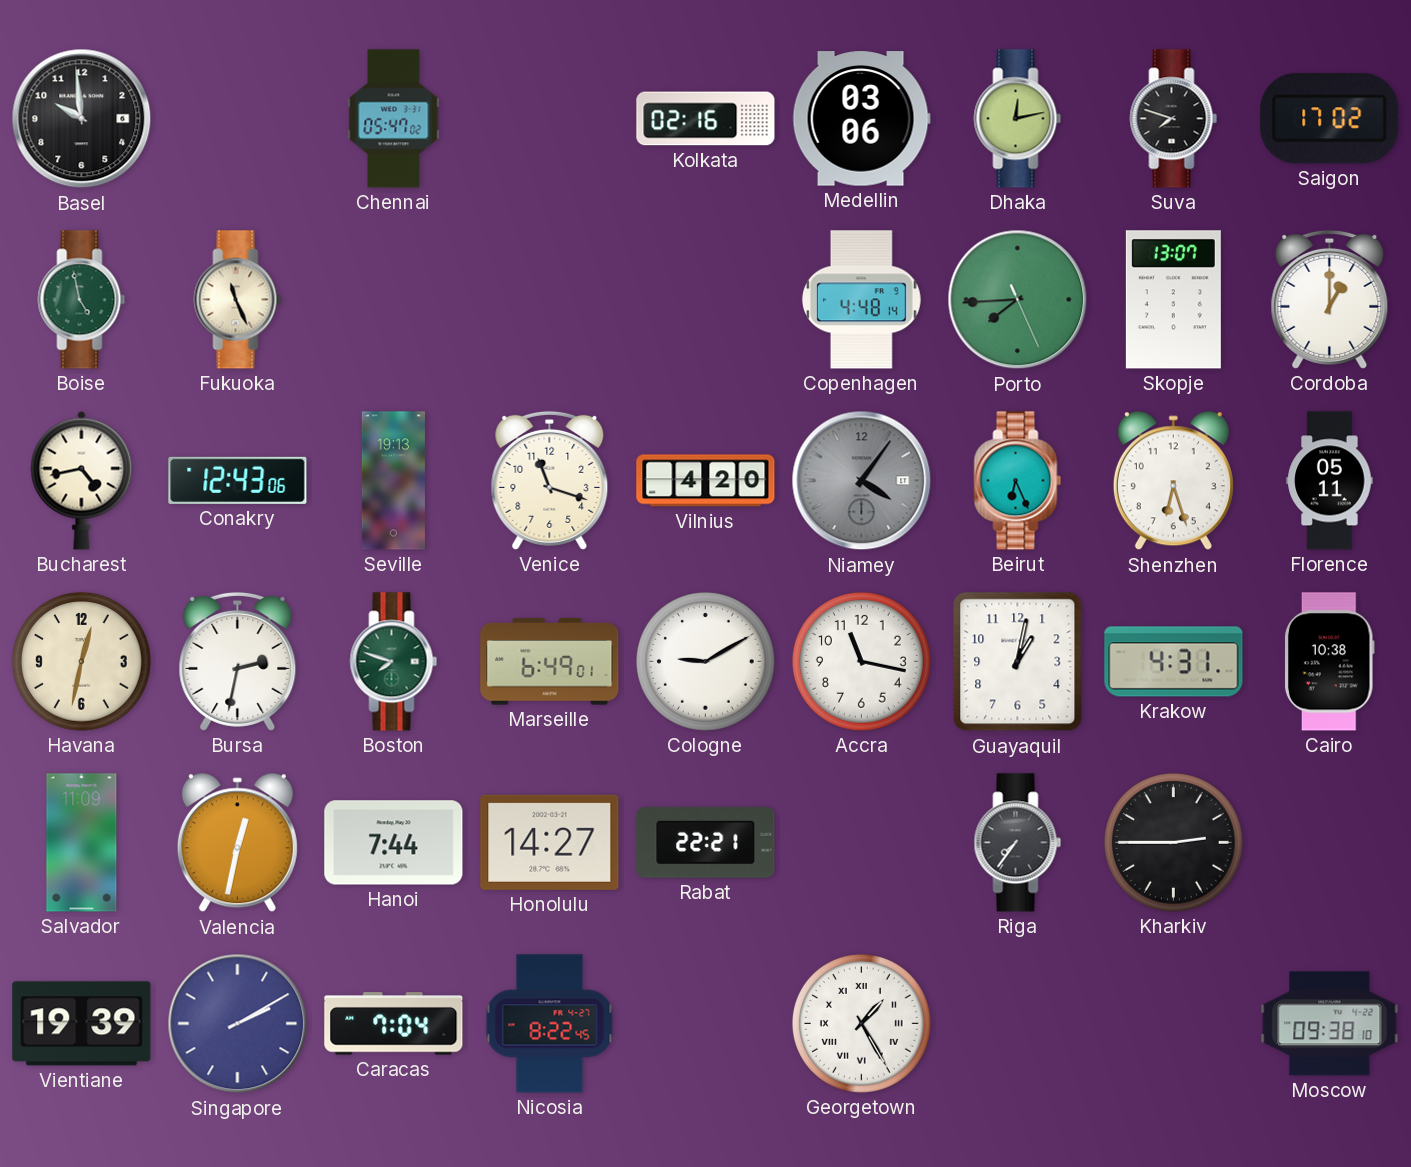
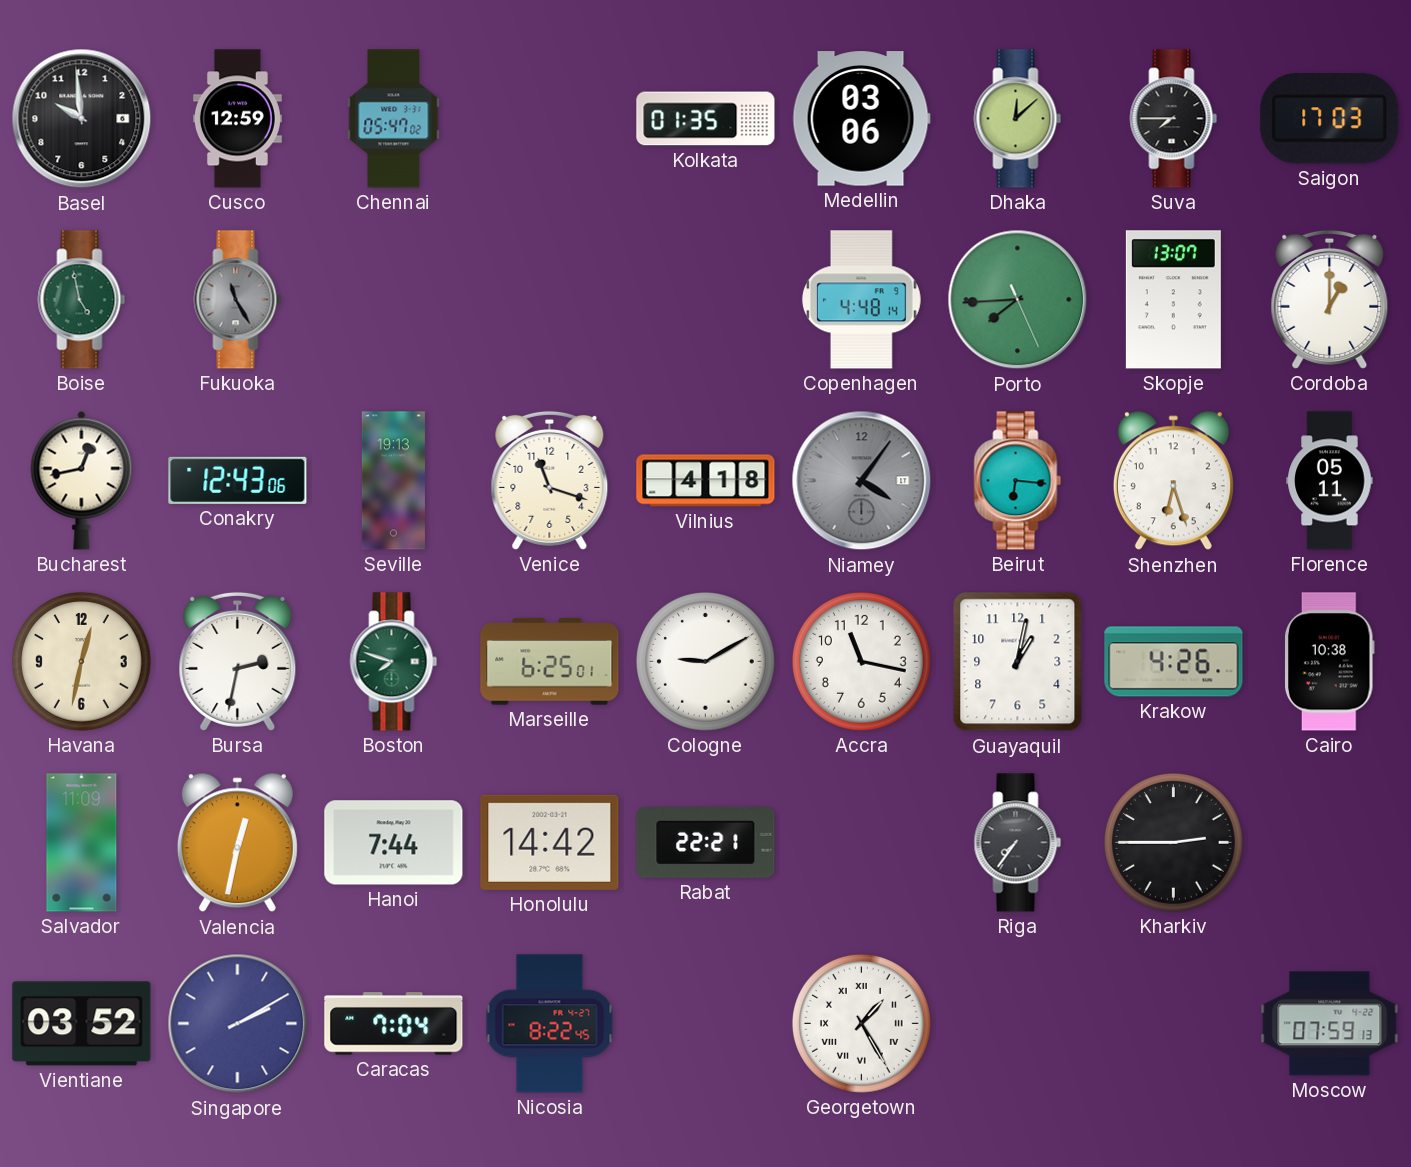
Cusco: none -> 12:59 (237, 119)
Kolkata: 02:16 -> 01:35 (706, 119)
Dhaka: 12:13 -> 12:08 (1018, 119)
Suva: 7:48 -> 7:45 (1174, 119)
Saigon: 17:02 -> 17:03 (1330, 119)
Fukuoka: 11:26 -> 11:25 (238, 300)
Fukuoka dial: cream -> grey (238, 300)
Bucharest: 4:43 -> 12:43 (82, 480)
Vilnius: 4:20 -> 4:18 (706, 481)
Beirut: 6:26 -> 6:16 (1018, 481)
Marseille: 6:49 -> 6:25 (550, 662)
Krakow: 4:31 -> 4:26 (1174, 662)
Honolulu: 14:27 -> 14:42 (550, 842)
Vientiane: 19:39 -> 03:52 (82, 1024)
Moscow: 09:38 -> 07:59 (1330, 1024)
